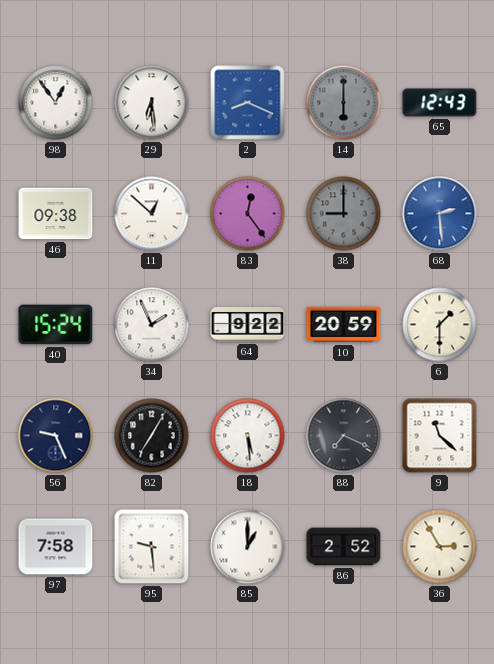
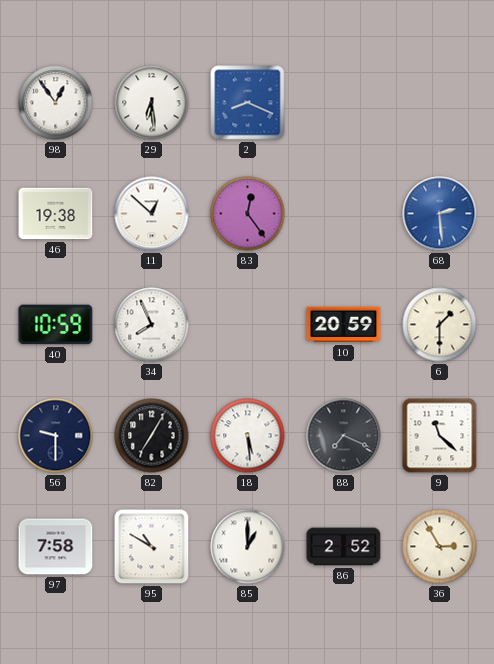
14: 6:00 -> none (344, 103)
65: 12:43 -> none (440, 103)
46: 09:38 -> 19:38 (56, 214)
38: 9:00 -> none (344, 214)
40: 15:24 -> 10:59 (56, 325)
34: 1:56 -> 7:56 (152, 325)
64: 9:22 -> none (248, 325)
56: 9:26 -> 9:30 (56, 436)
95: 9:29 -> 10:50 (152, 547)
